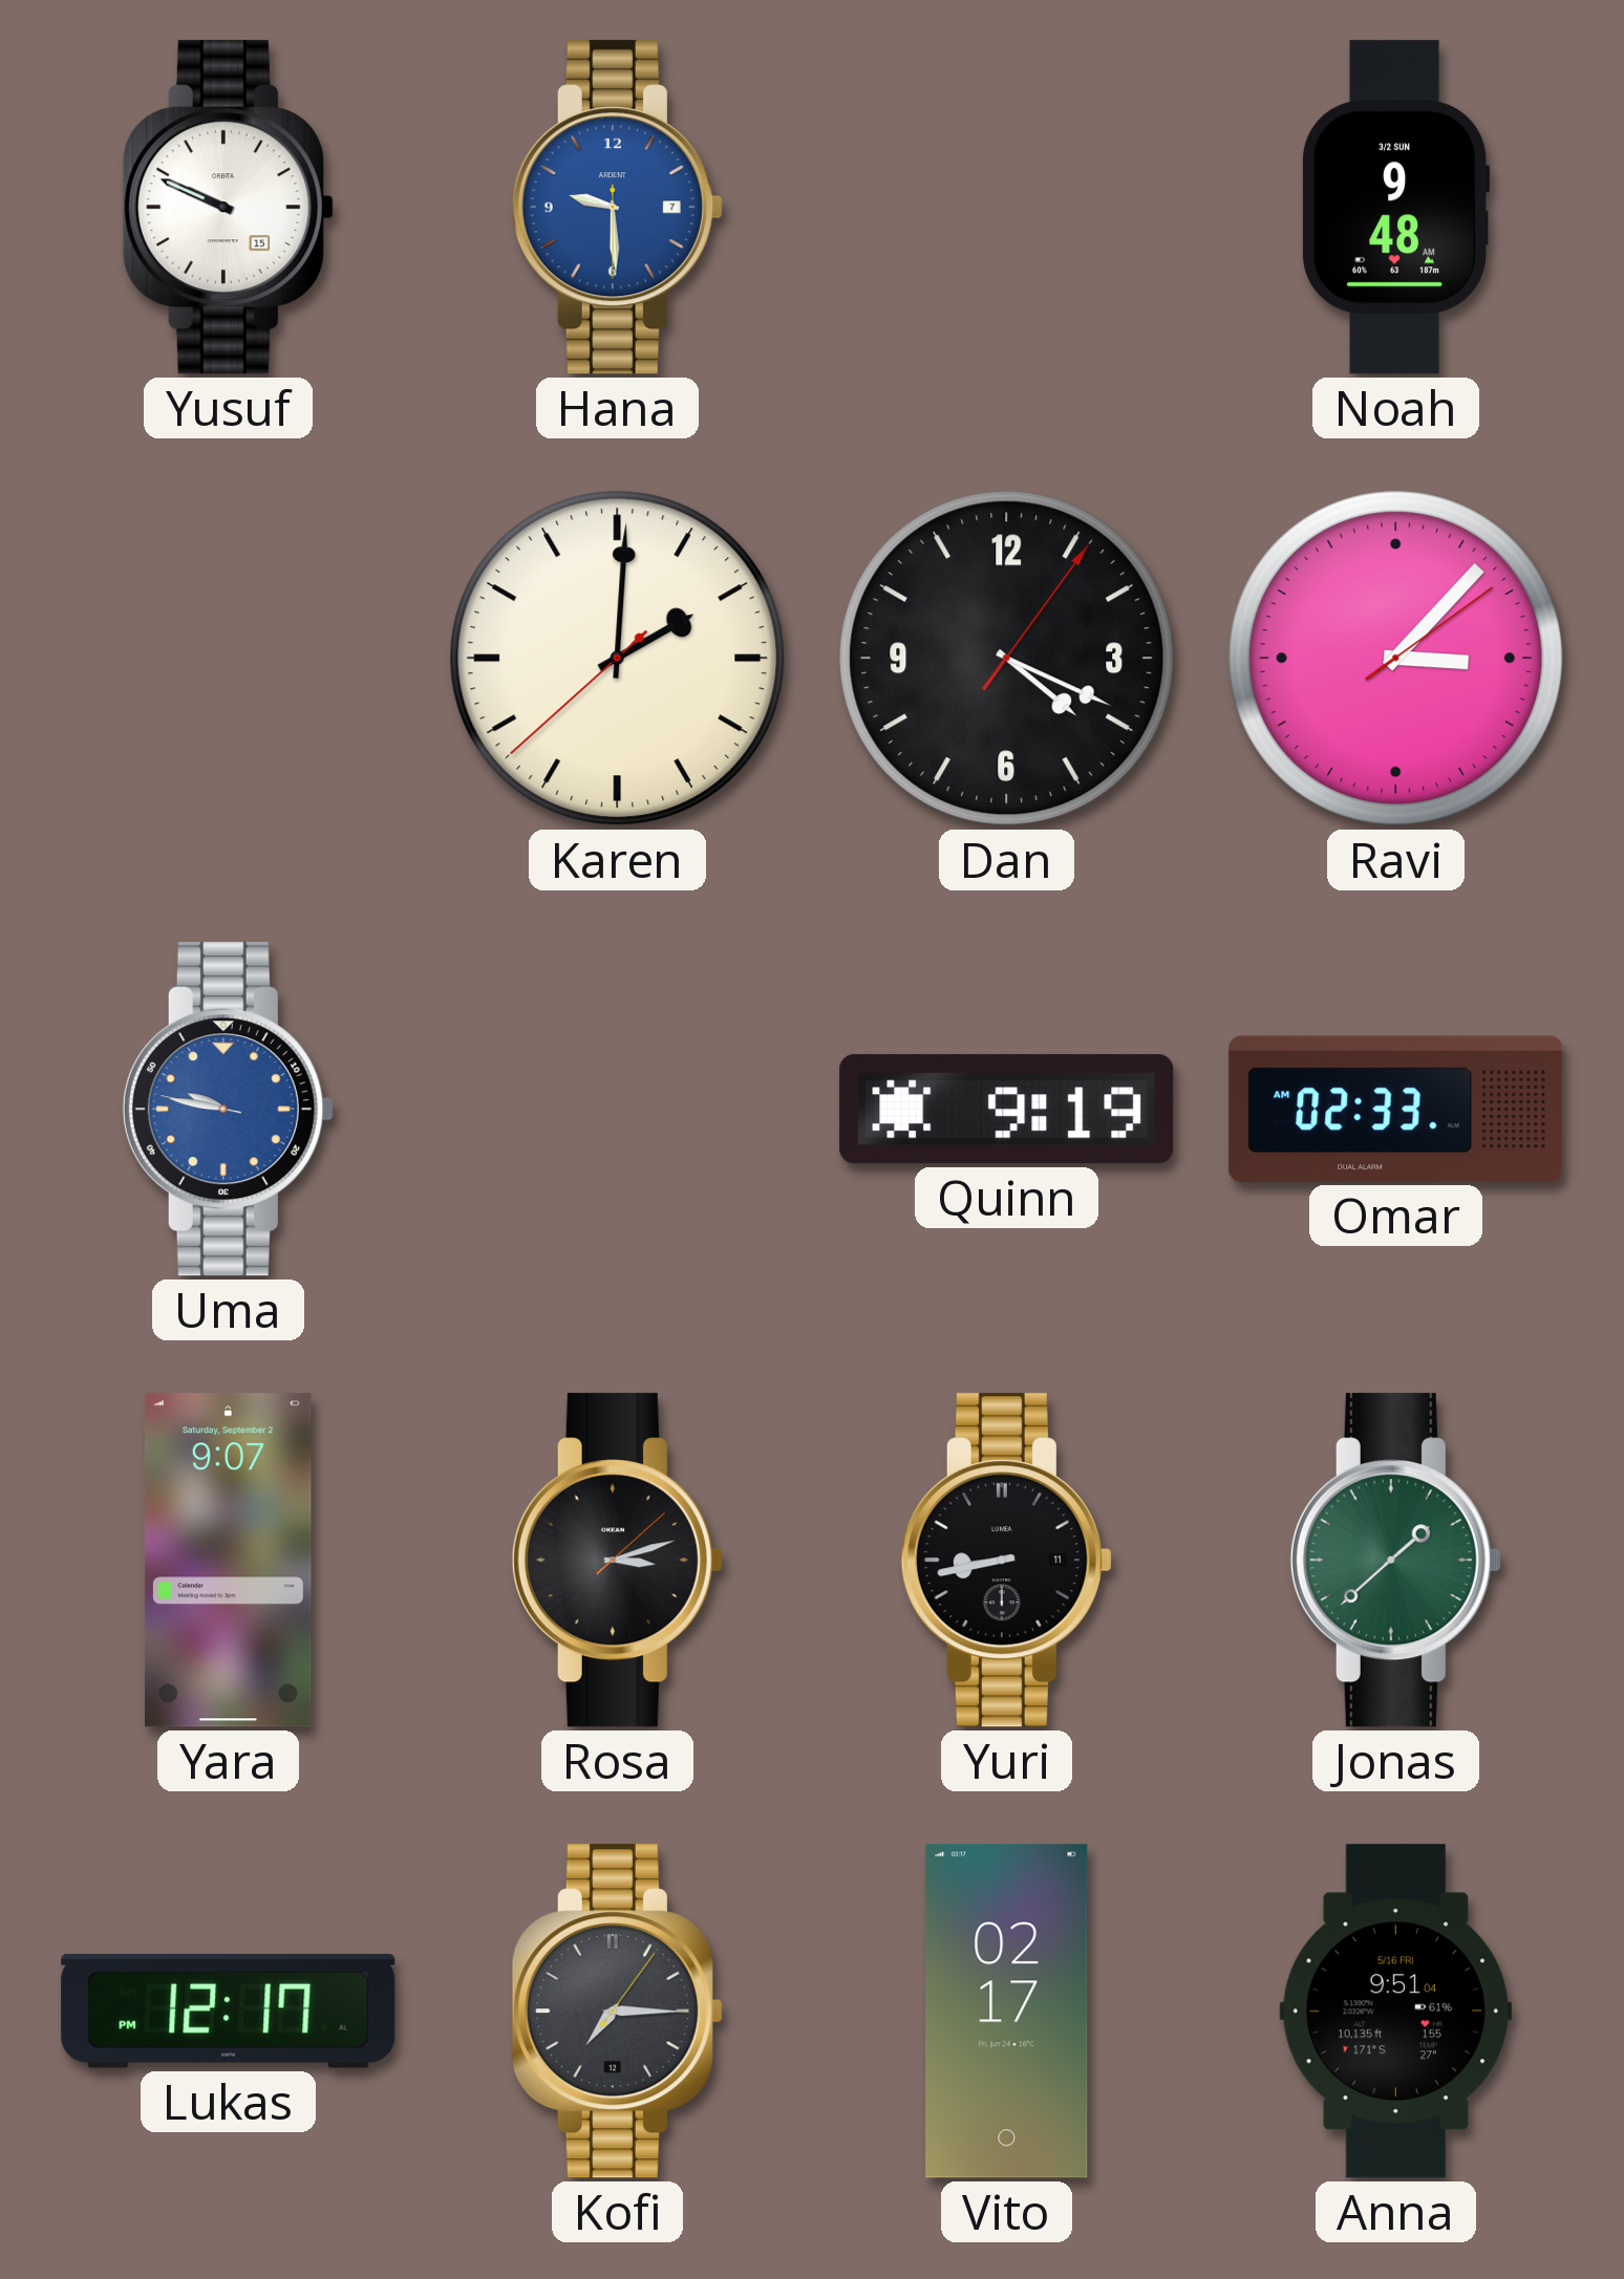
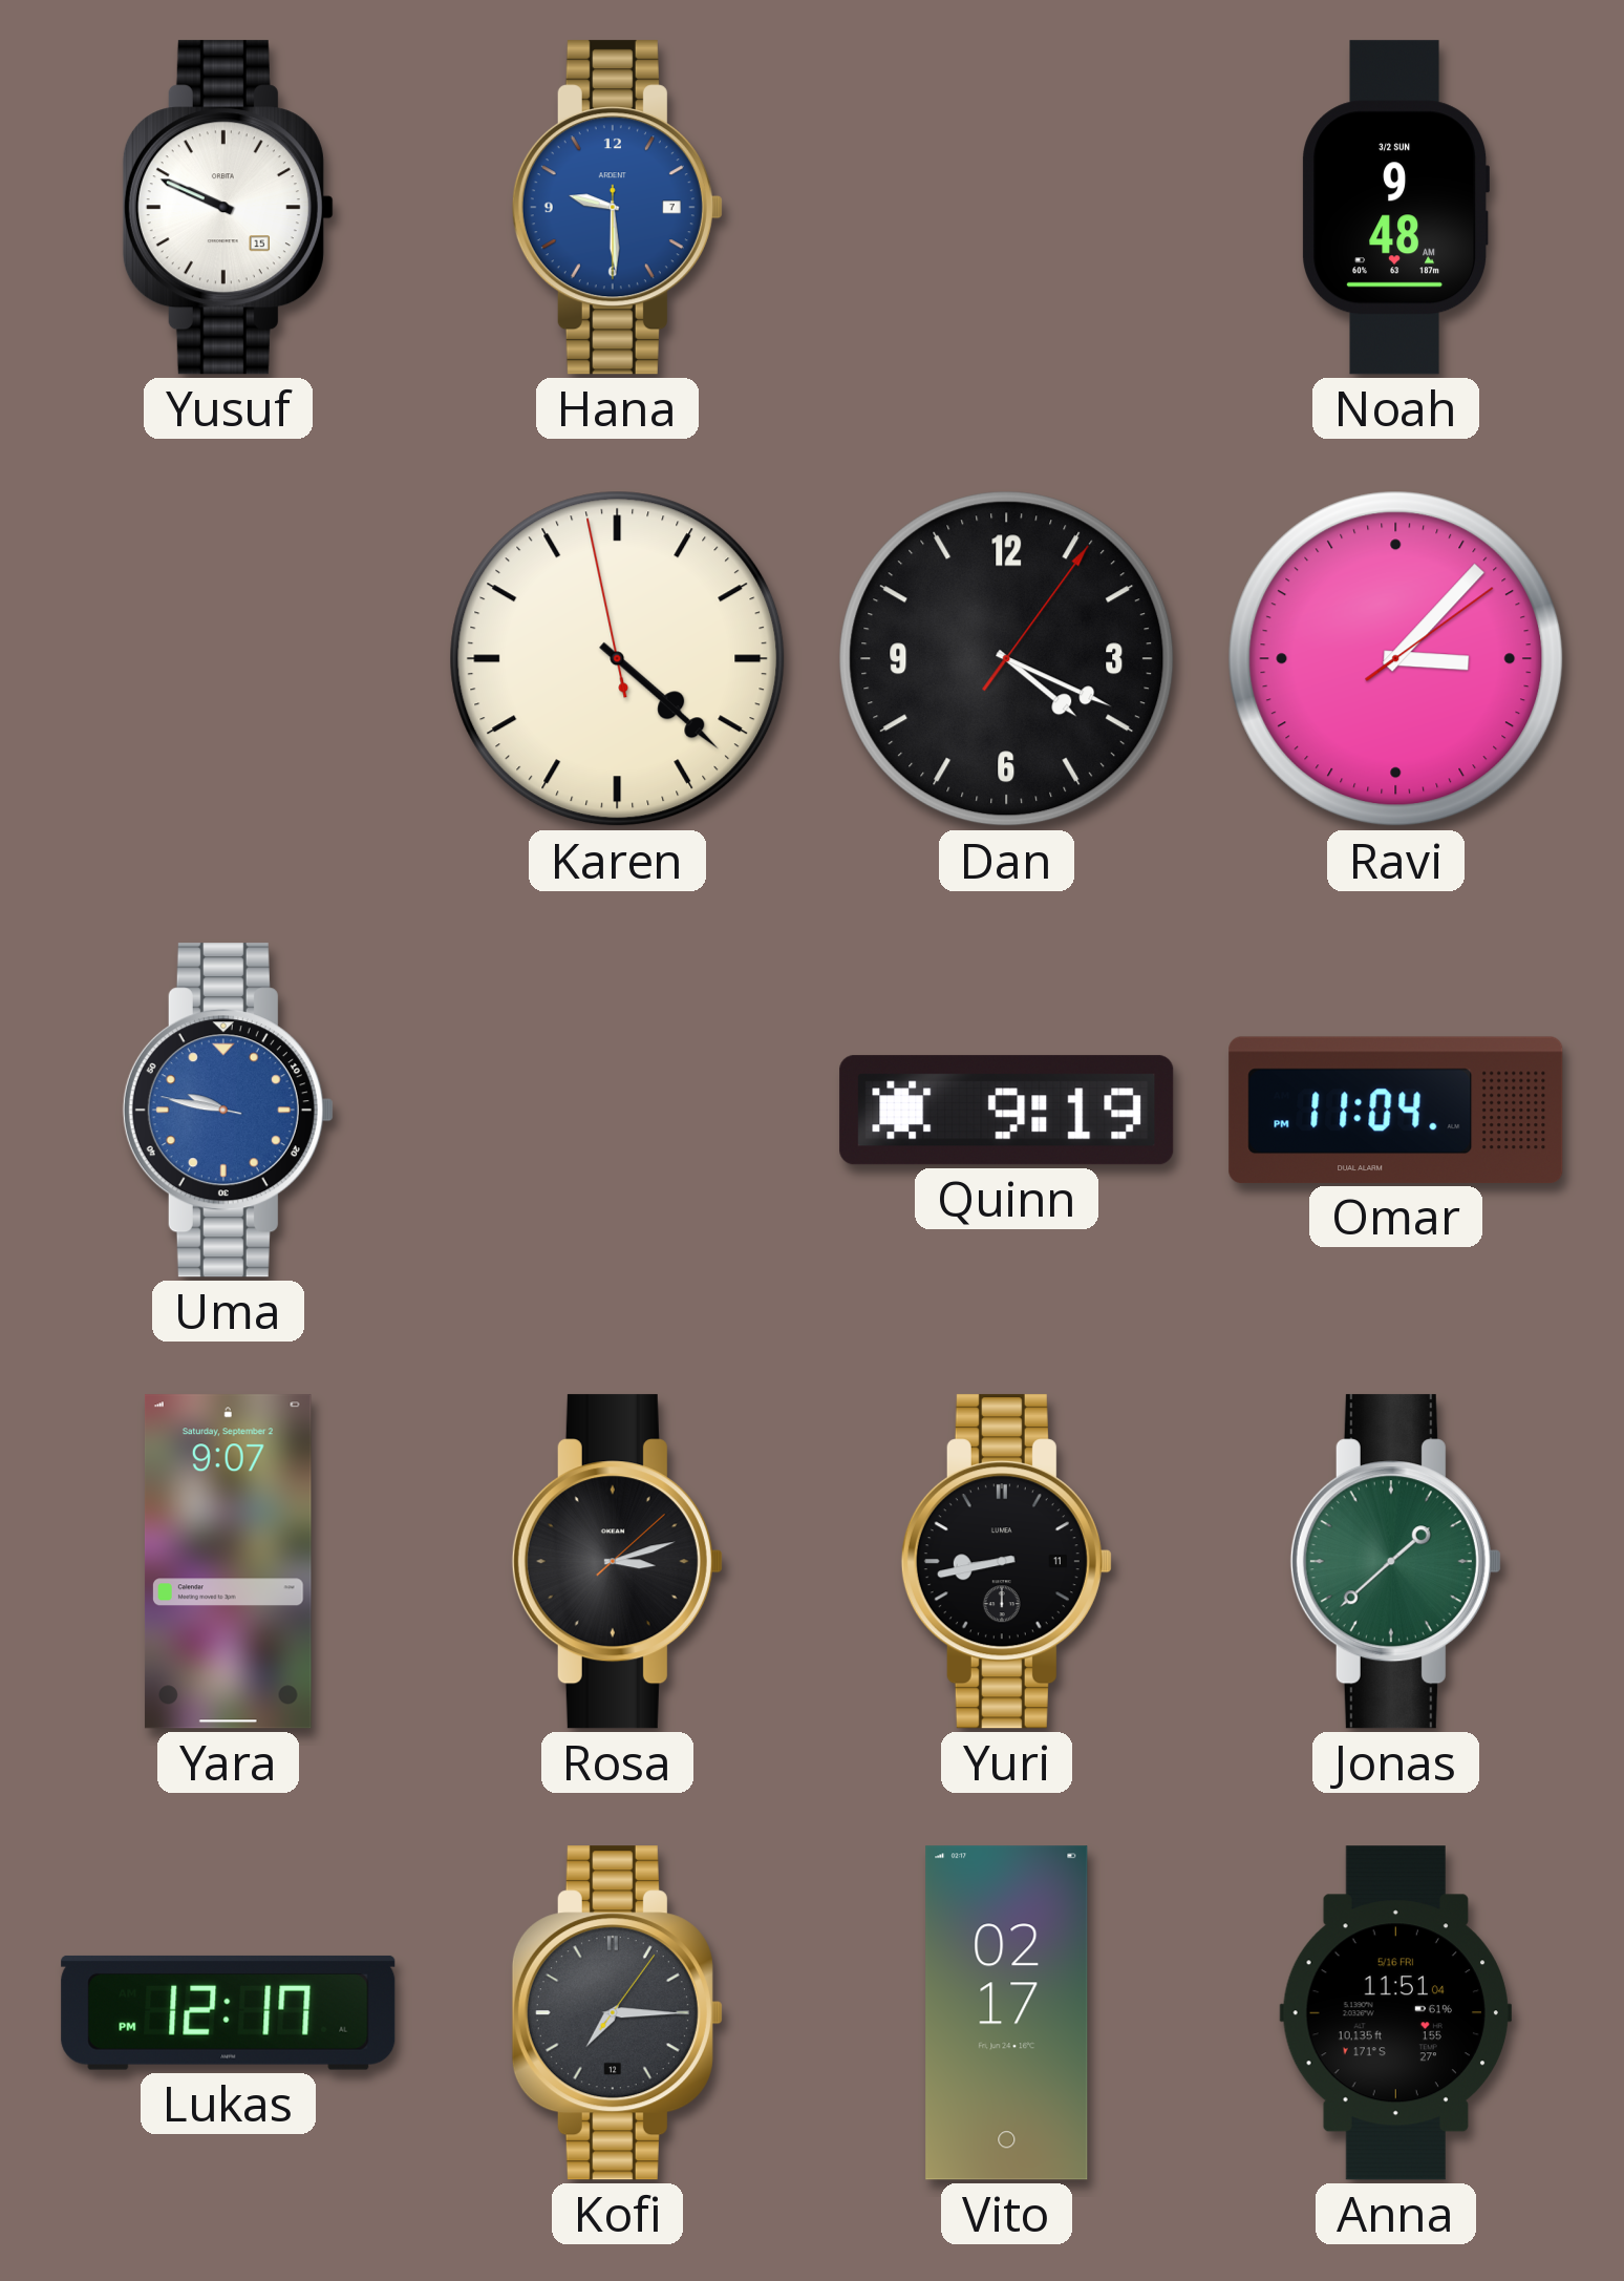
Karen: 2:00 -> 4:21 (618, 659)
Omar: 02:33 -> 11:04 (1396, 1110)
Anna: 9:51 -> 11:51 (1395, 2013)
